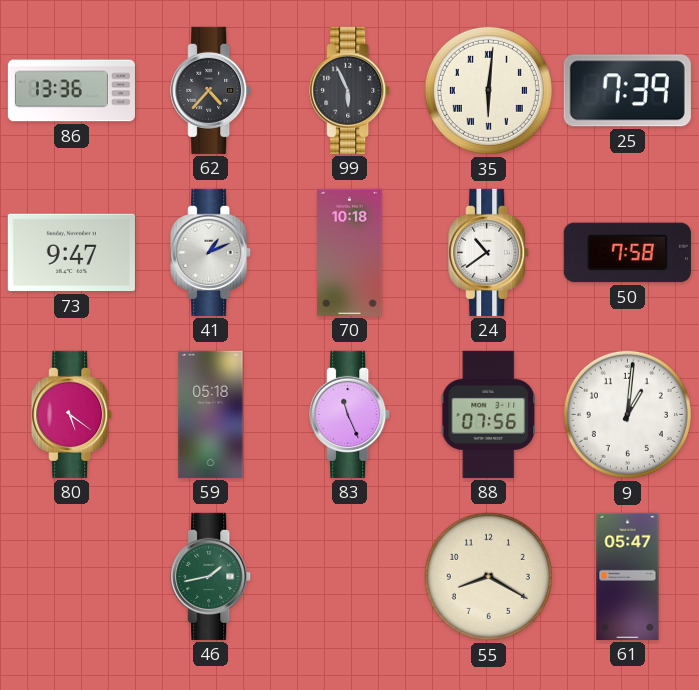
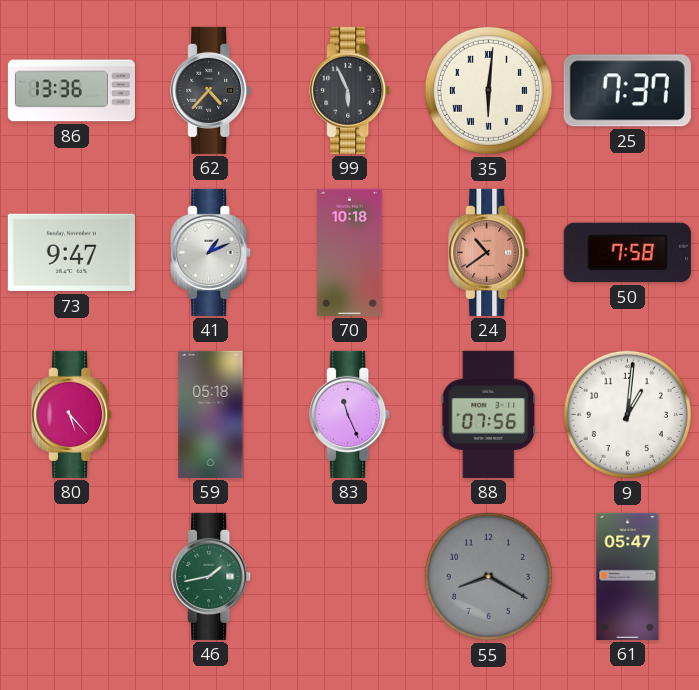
25: 7:39 -> 7:37 (627, 91)
24 dial: white -> salmon (489, 252)
80: 5:21 -> 5:23 (72, 414)
55 dial: cream -> grey (488, 576)
